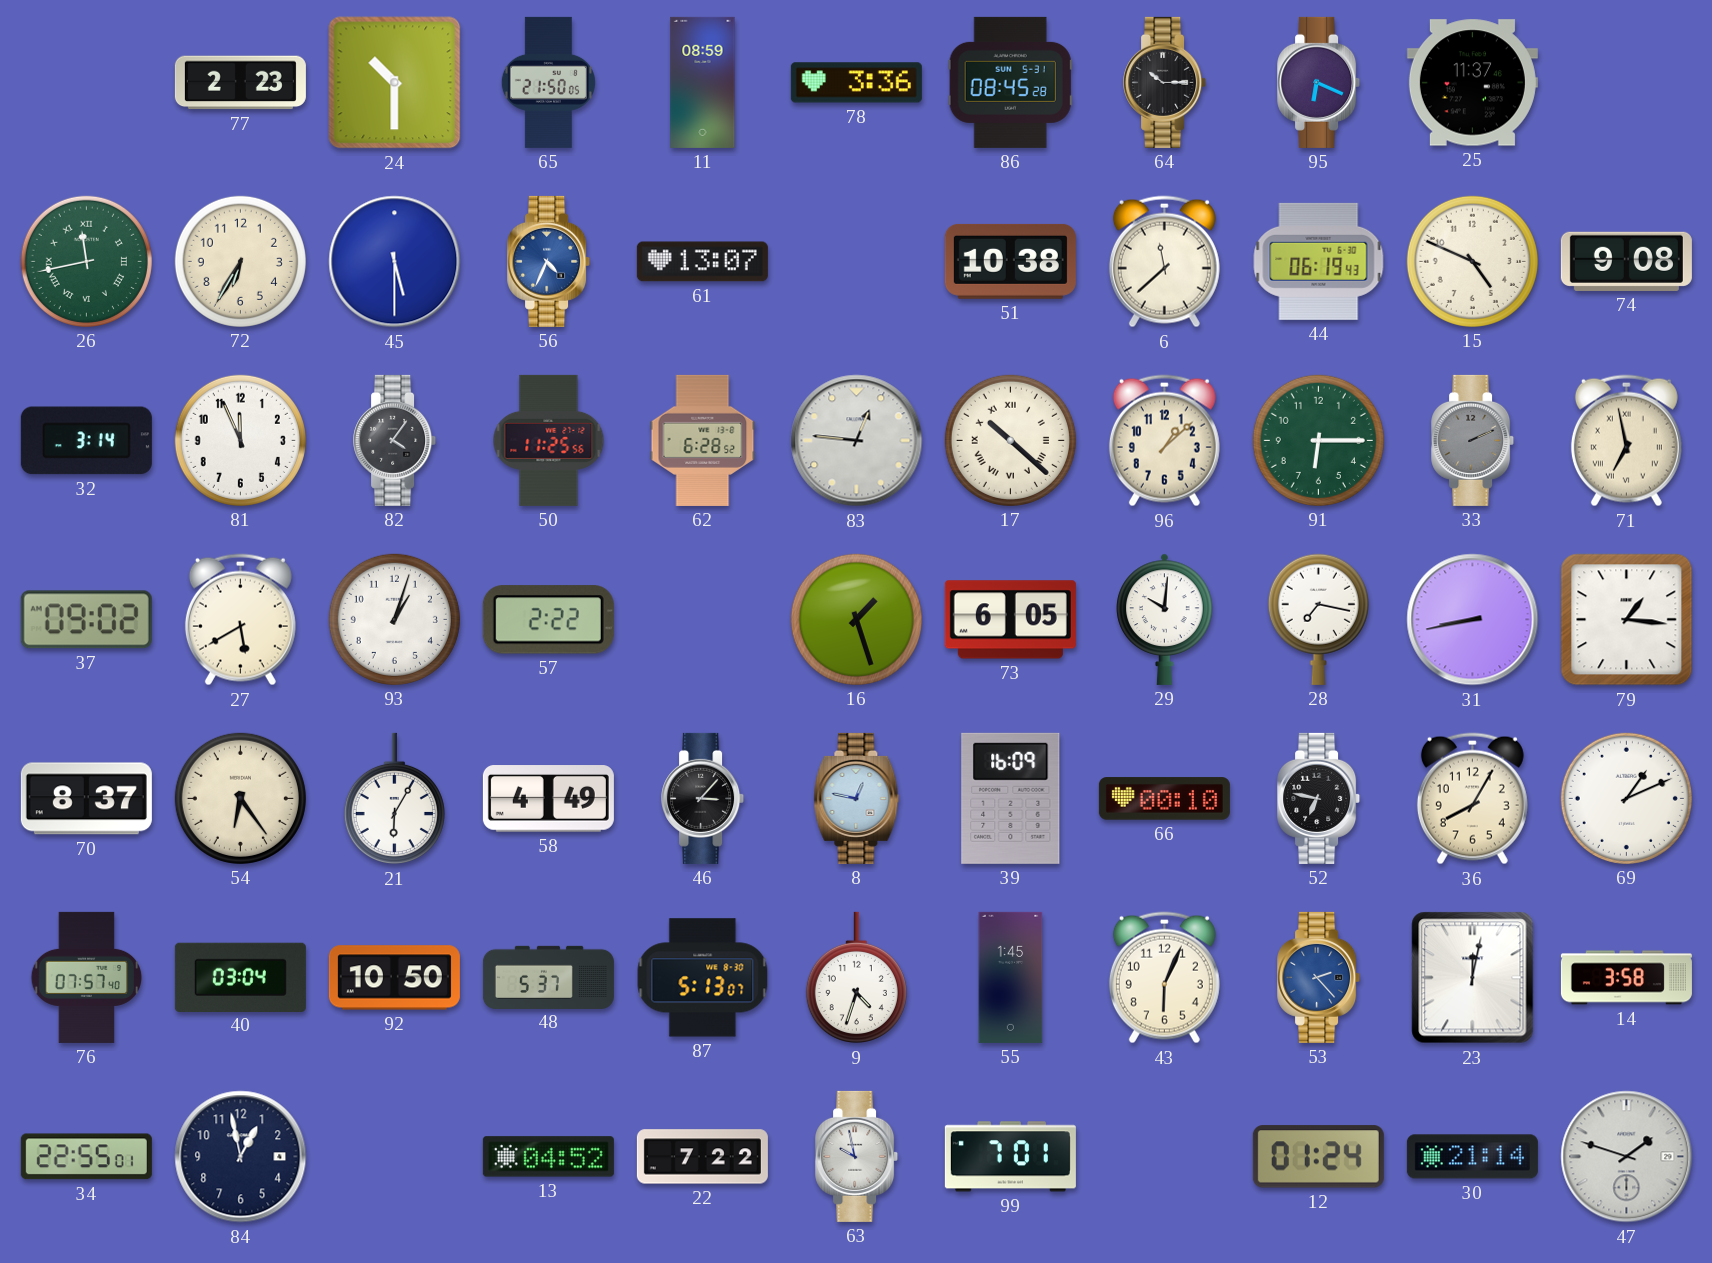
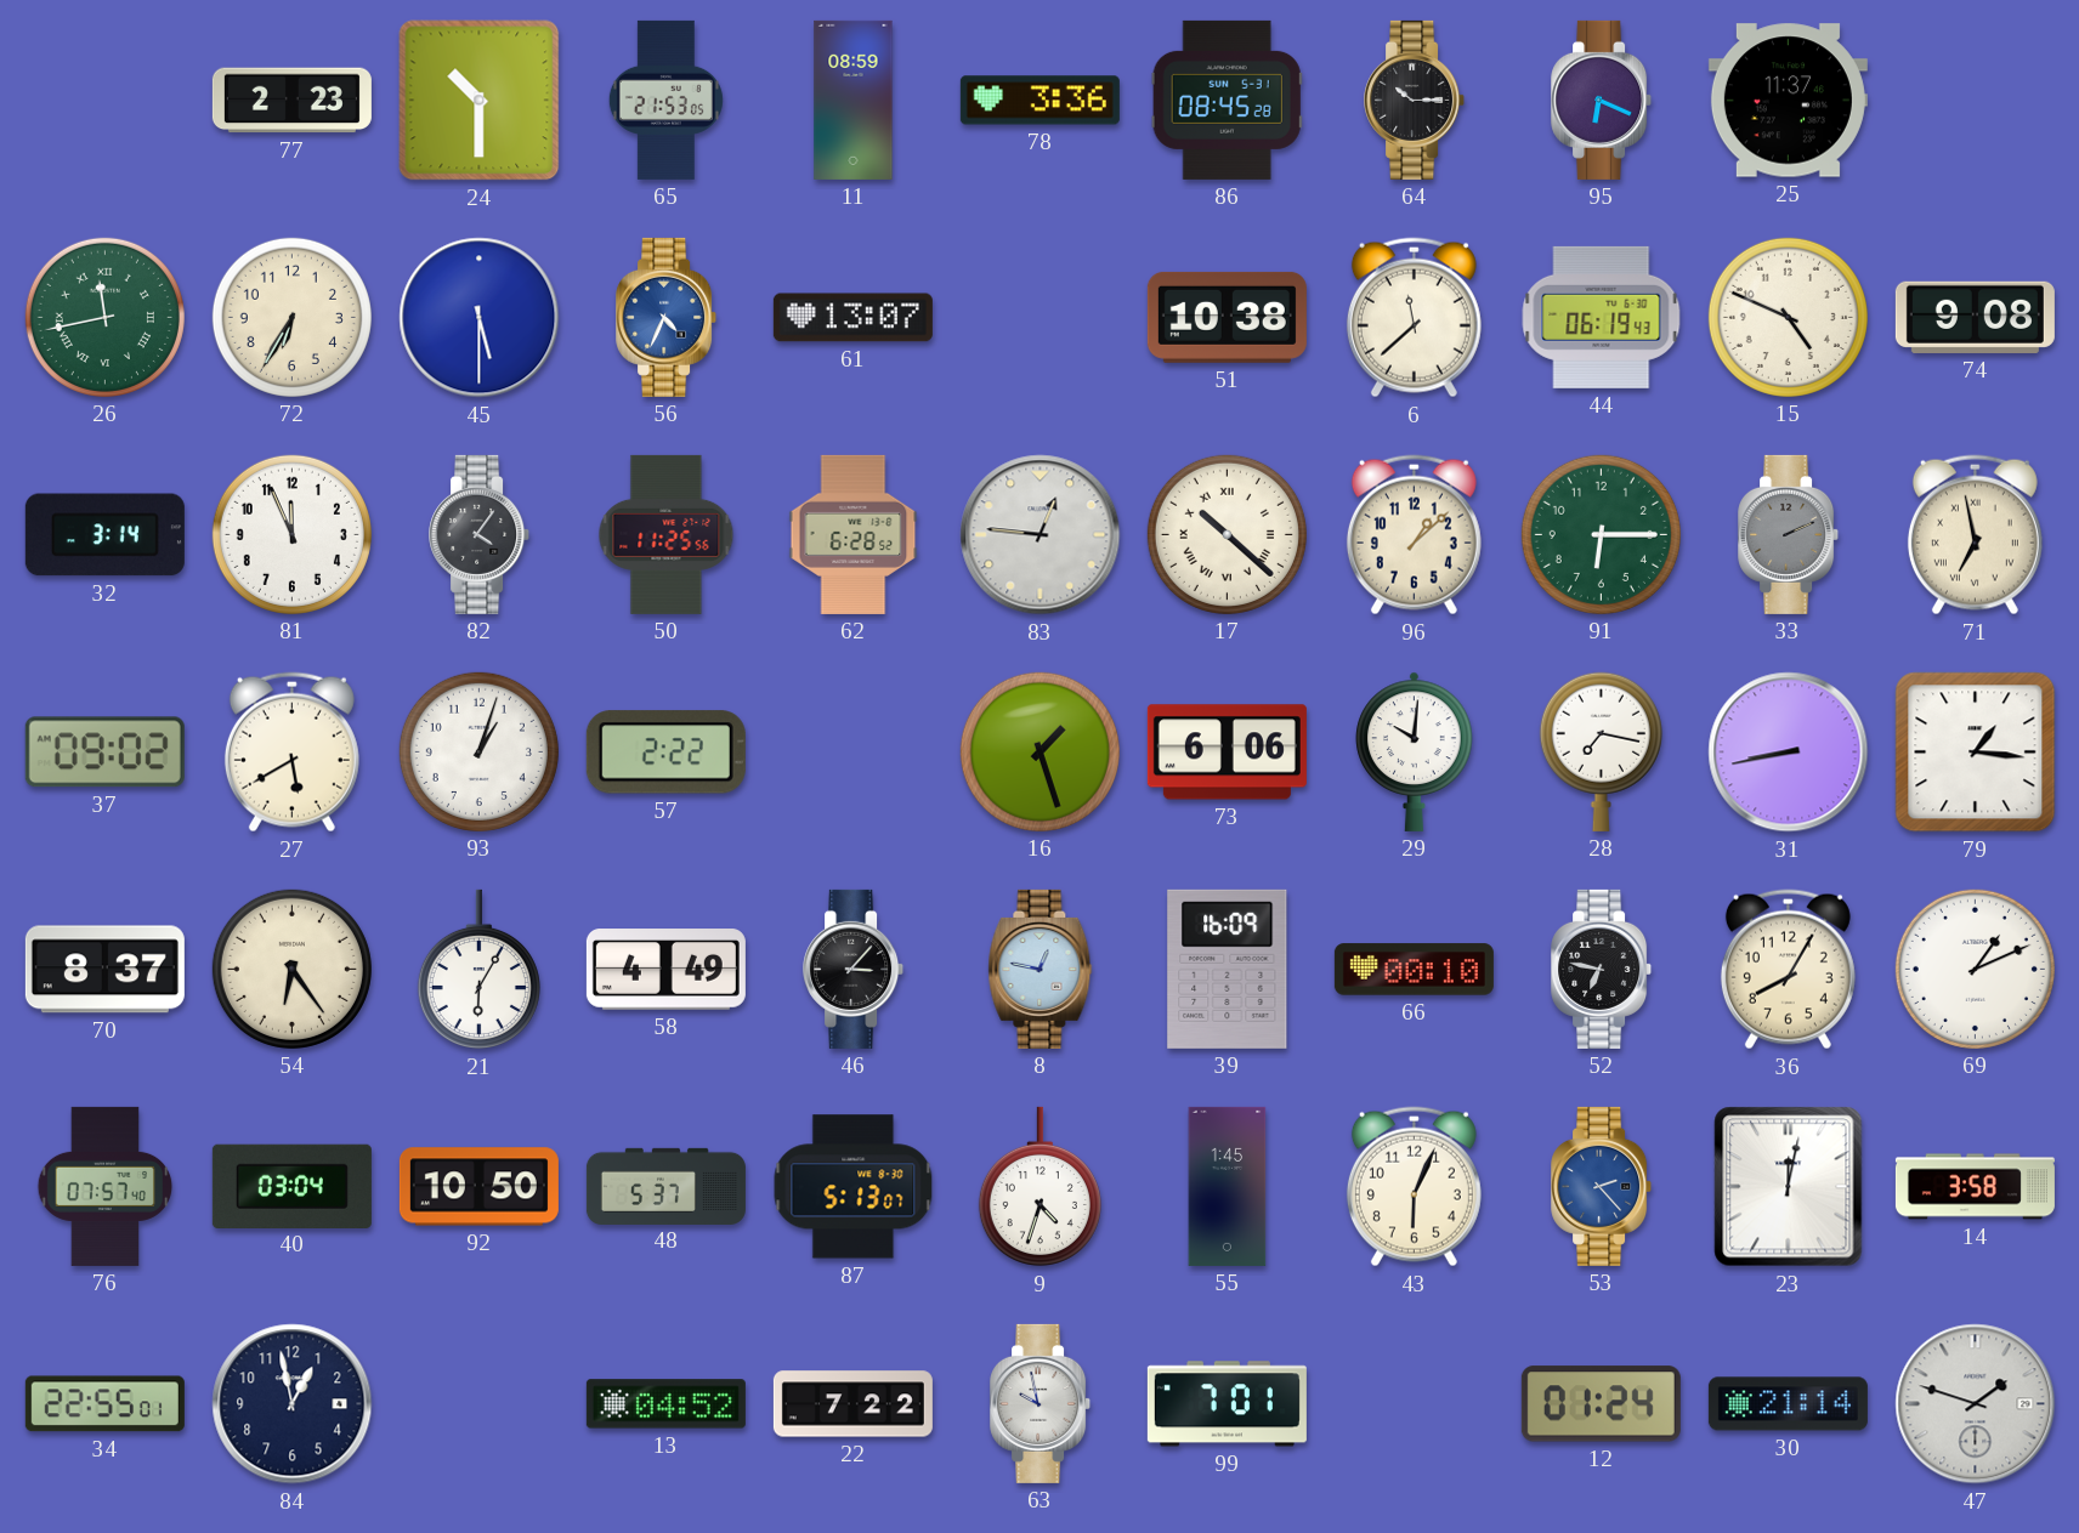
65: 21:50 -> 21:53 (665, 100)
73: 6:05 -> 6:06 (1227, 753)
